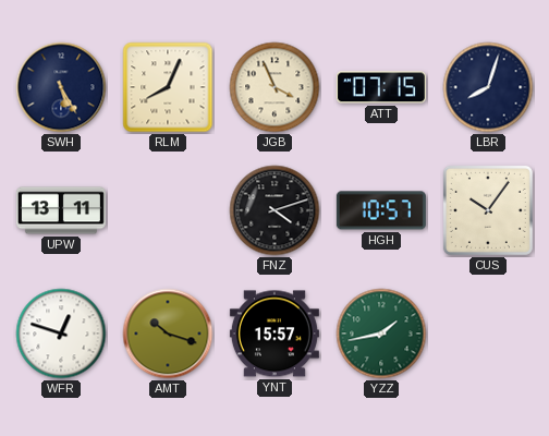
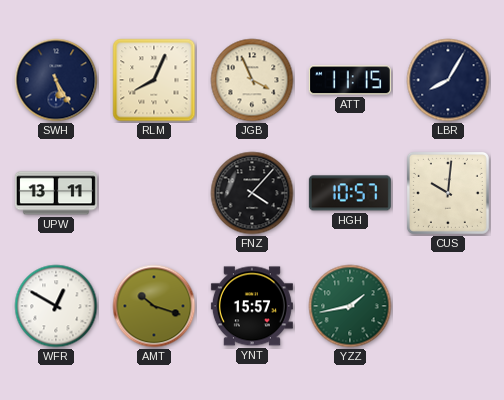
ATT: 07:15 -> 11:15 (350, 80)
LBR: 8:03 -> 8:05 (448, 80)
FNZ: 4:12 -> 4:07 (252, 193)
CUS: 10:06 -> 10:01 (448, 193)
WFR: 12:48 -> 12:50 (56, 306)
